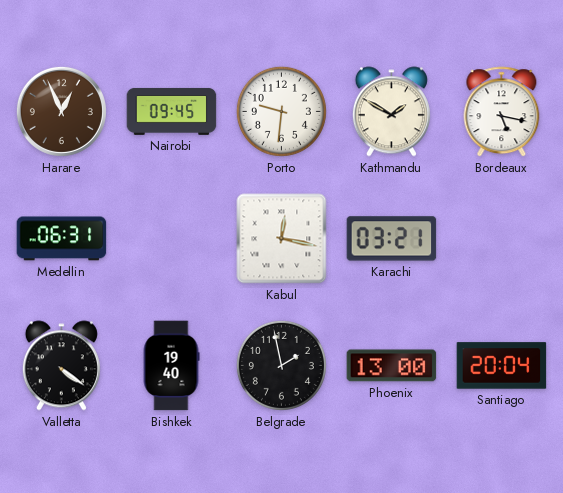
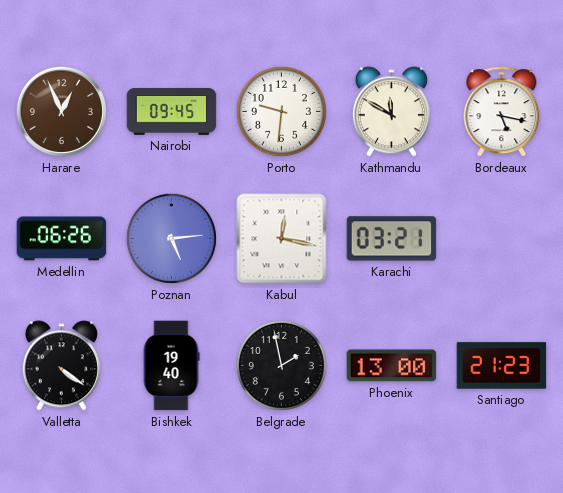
Kathmandu: 1:50 -> 11:50 (391, 112)
Medellin: 06:31 -> 06:26 (62, 239)
Poznan: none -> 5:14 (171, 238)
Santiago: 20:04 -> 21:23 (502, 366)
